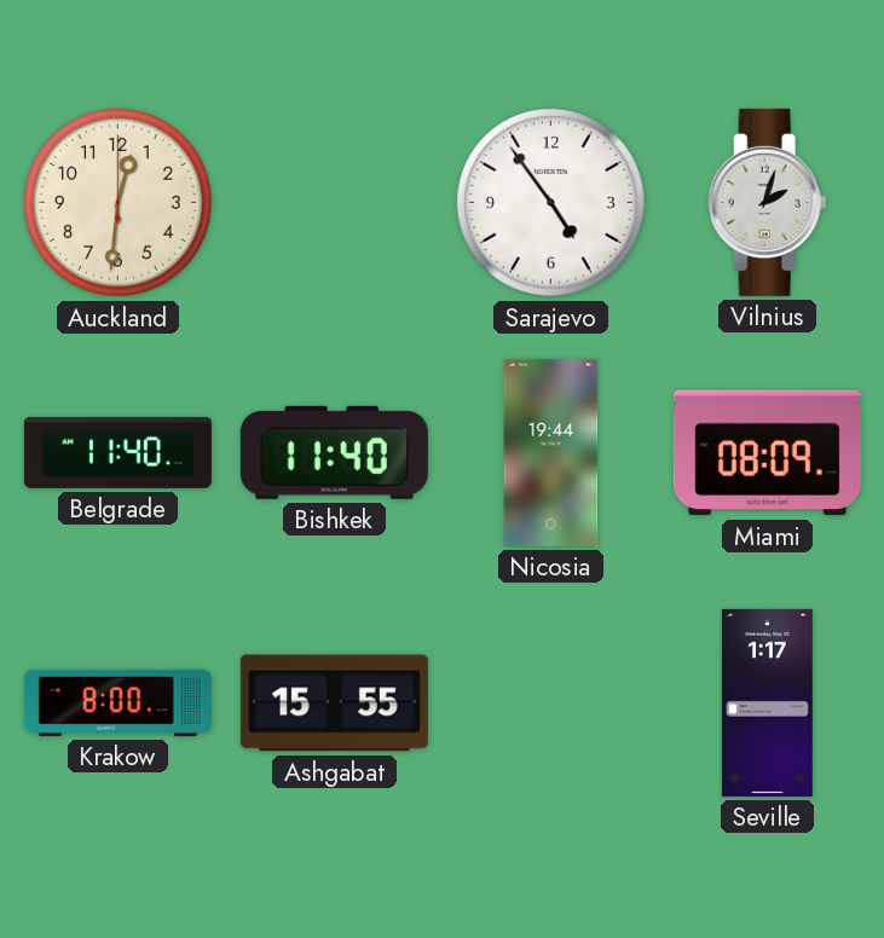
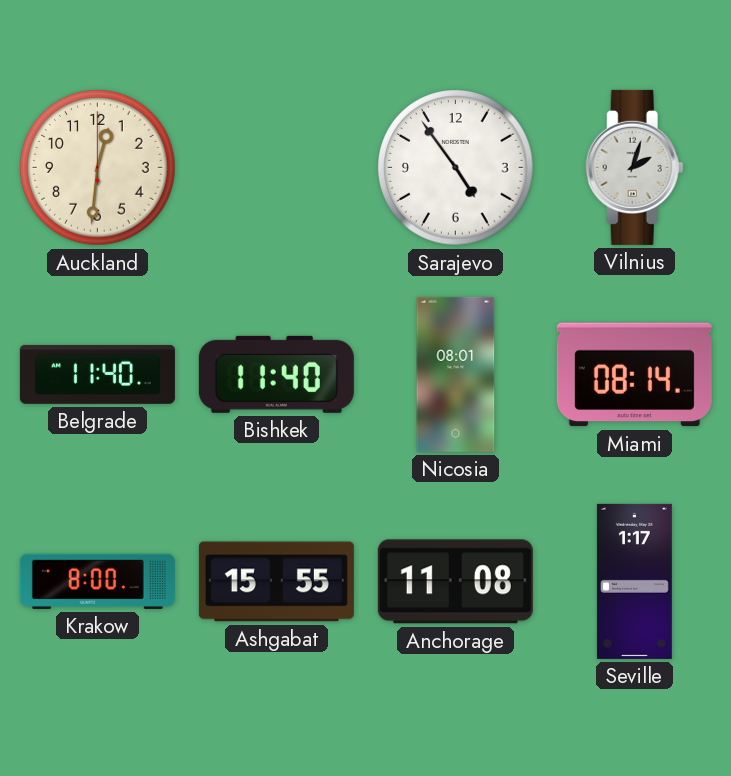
Nicosia: 19:44 -> 08:01 (456, 374)
Miami: 08:09 -> 08:14 (634, 375)
Anchorage: none -> 11:08 (455, 582)
